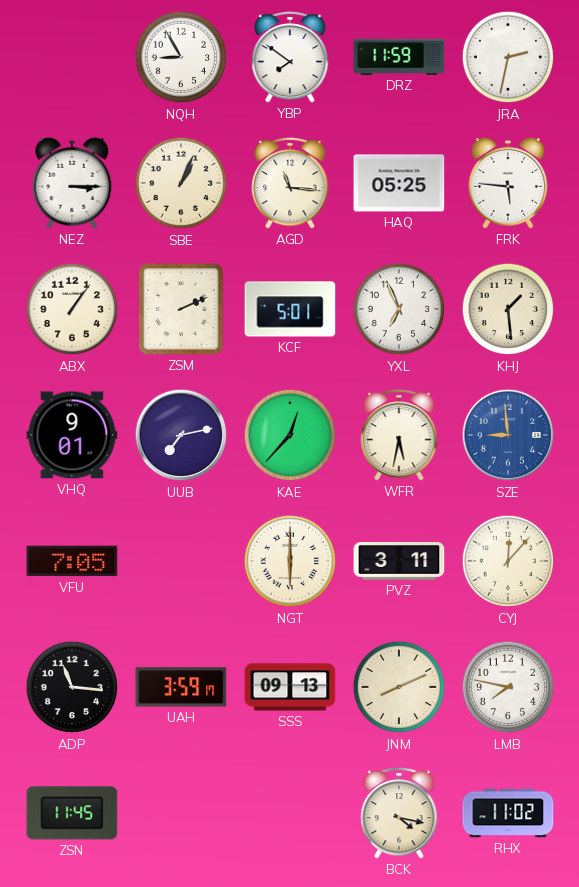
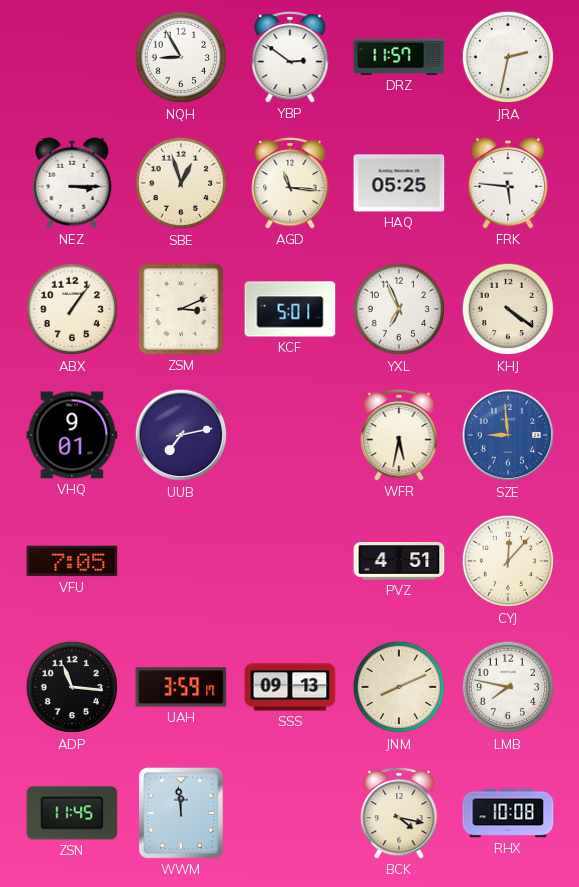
YBP: 7:51 -> 2:51 (290, 57)
DRZ: 11:59 -> 11:57 (399, 57)
SBE: 1:04 -> 12:57 (181, 183)
ZSM: 2:11 -> 3:11 (181, 309)
KHJ: 1:29 -> 4:21 (508, 309)
KAE: 12:37 -> none (290, 435)
NGT: 6:00 -> none (290, 561)
PVZ: 3:11 -> 4:51 (399, 561)
WWM: none -> 11:59 (182, 814)
RHX: 11:02 -> 10:08 (508, 813)
